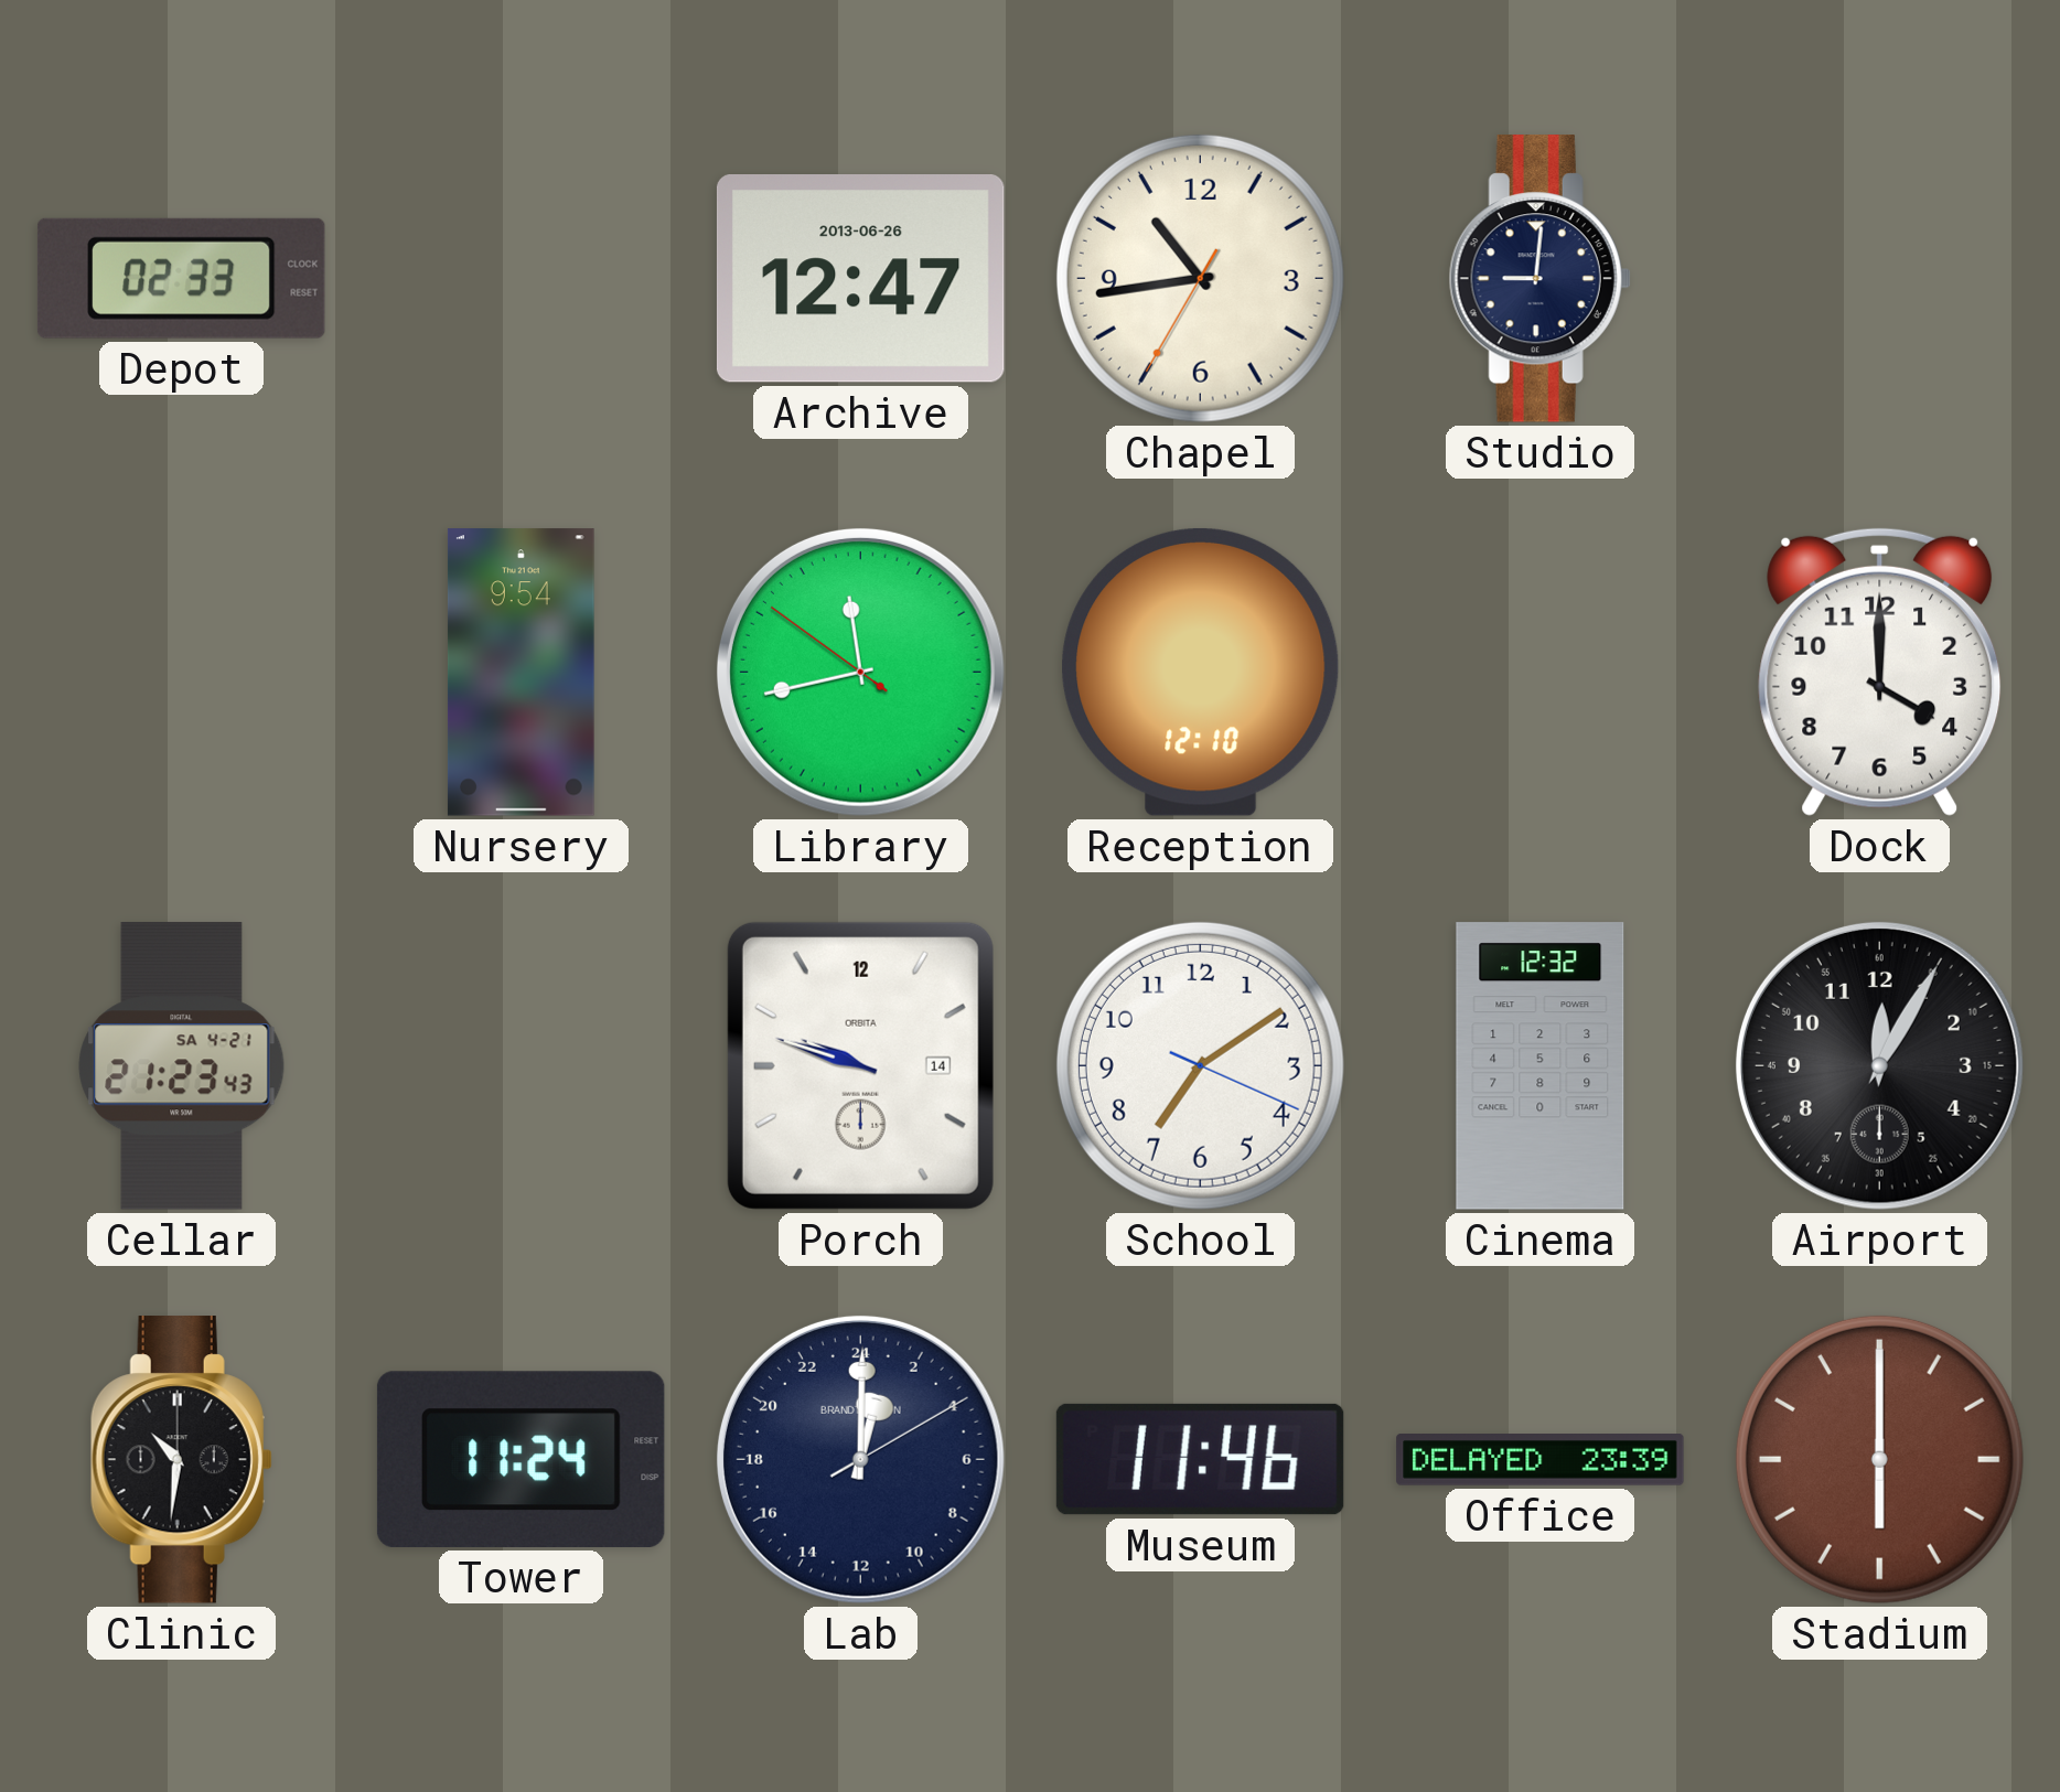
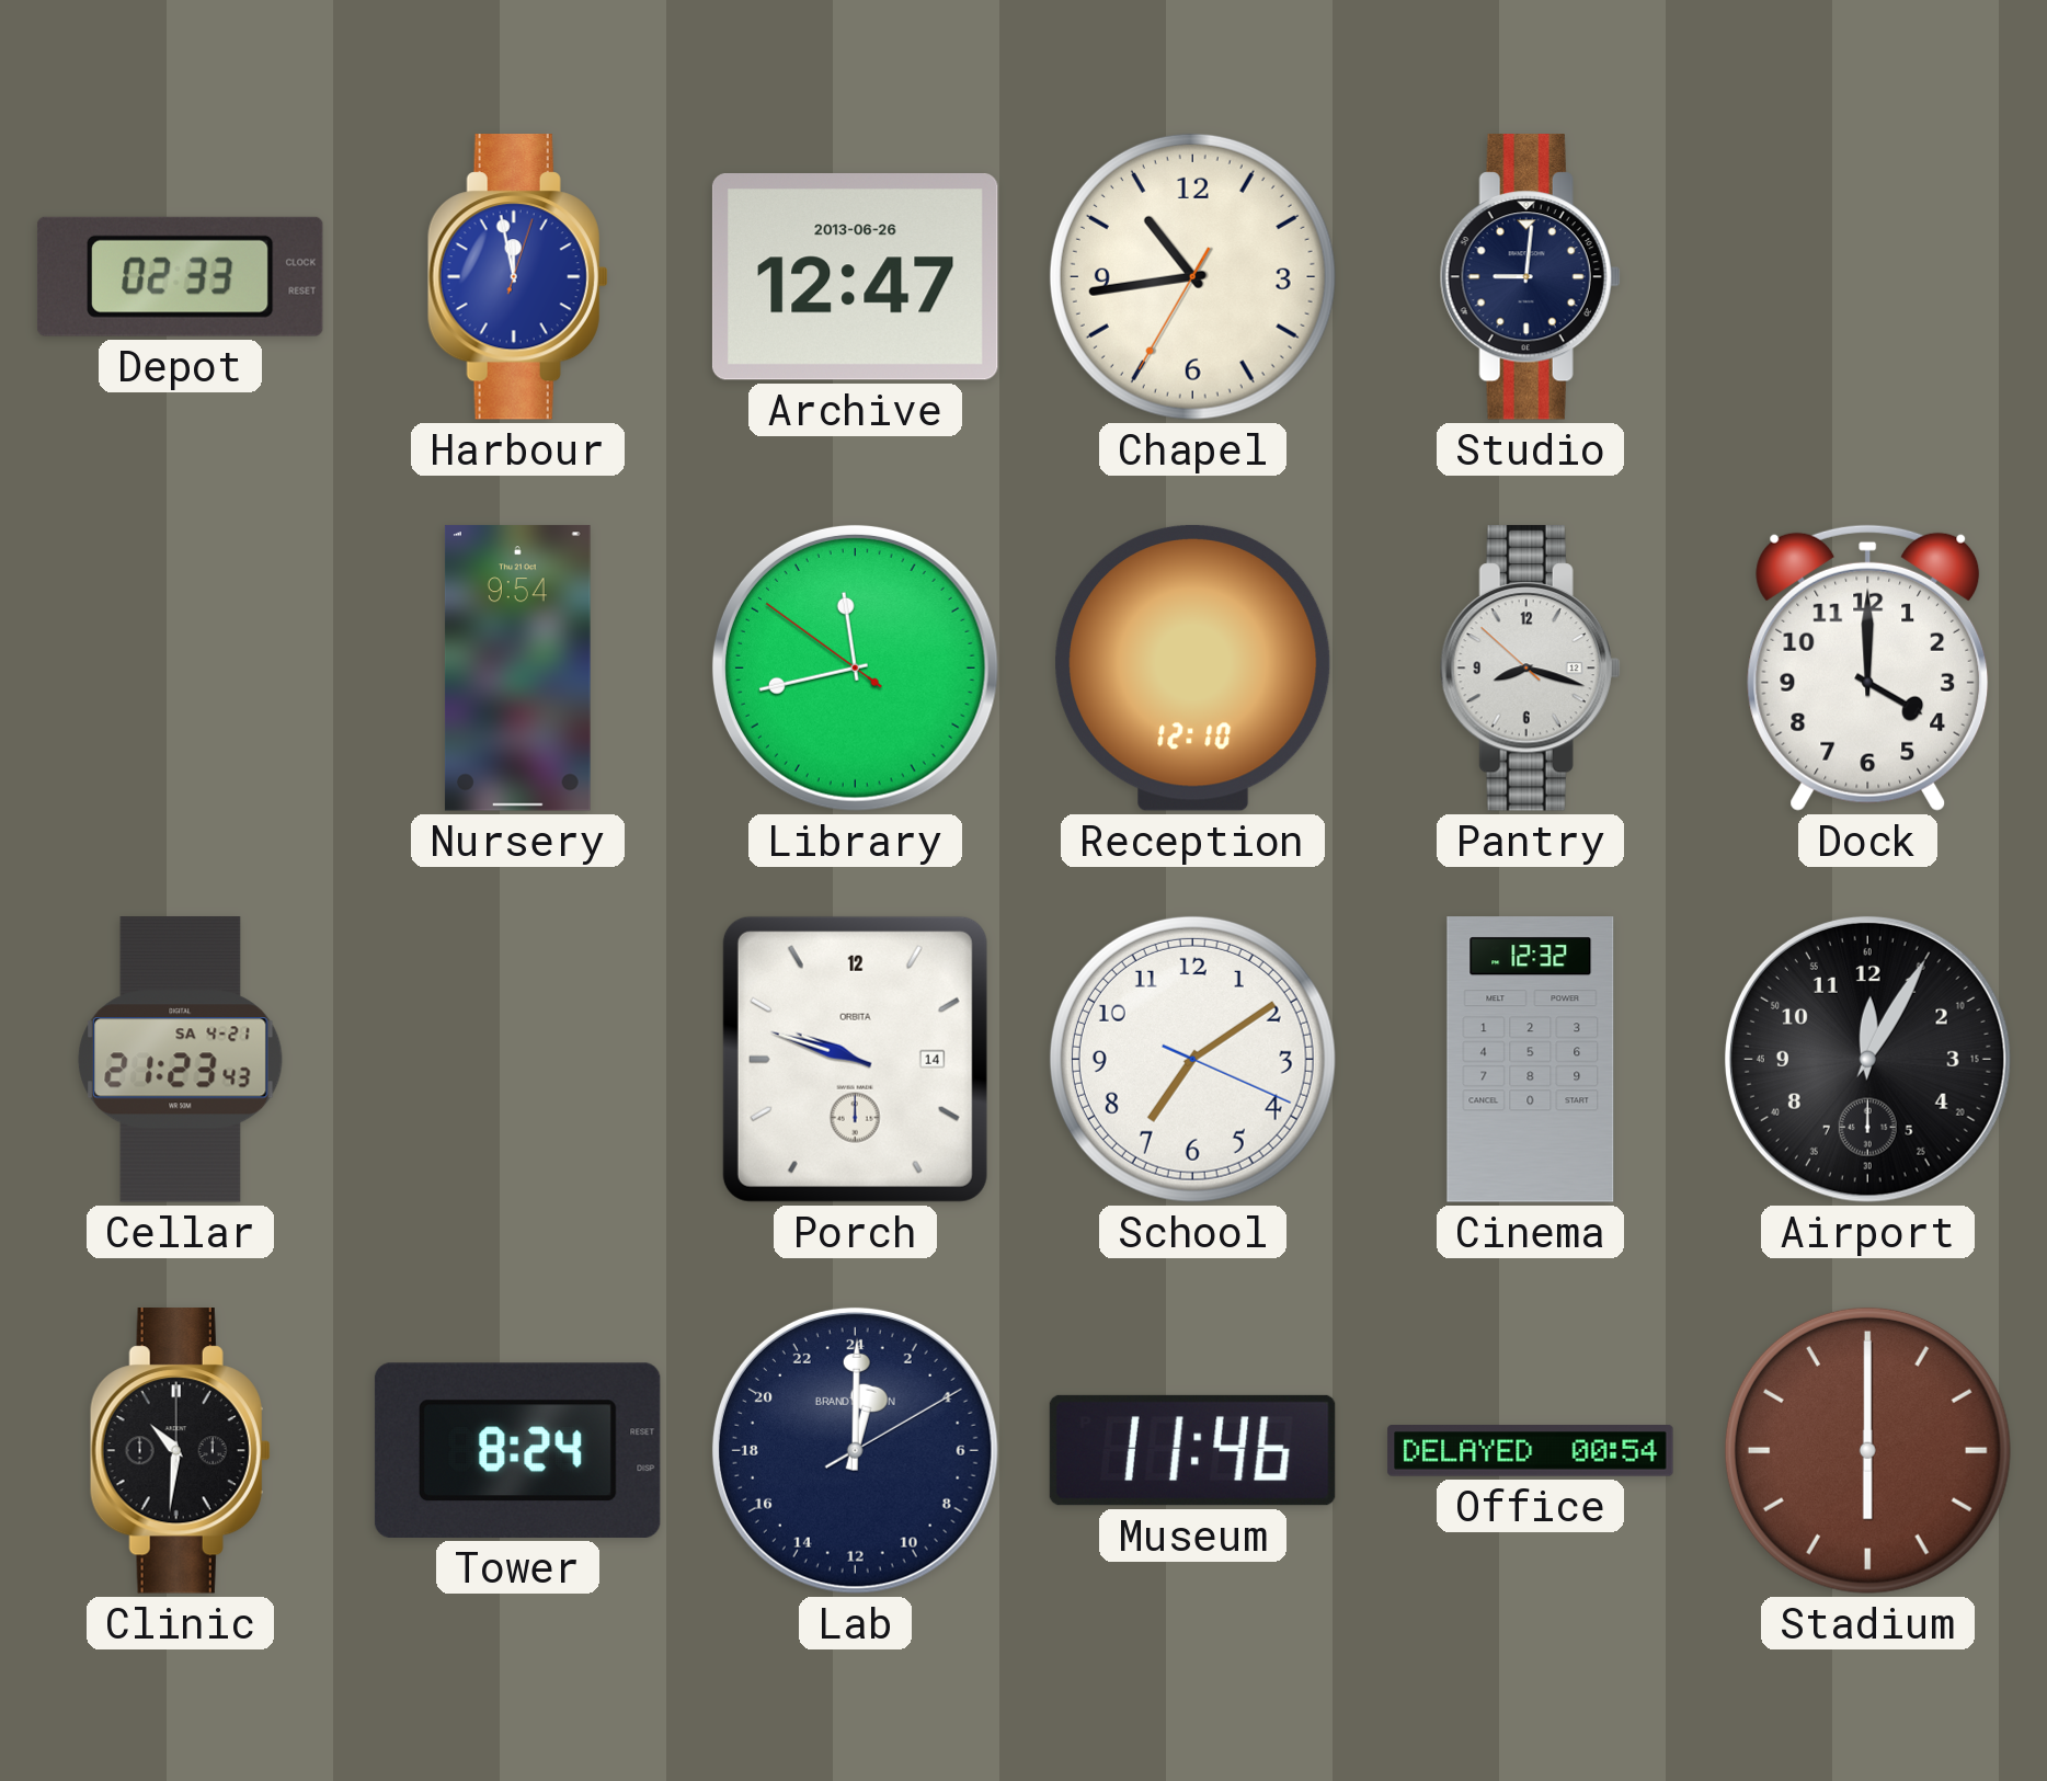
Harbour: none -> 11:58 (517, 277)
Pantry: none -> 8:17 (1530, 669)
Tower: 11:24 -> 8:24 (517, 1450)
Office: 23:39 -> 00:54 (1531, 1451)
